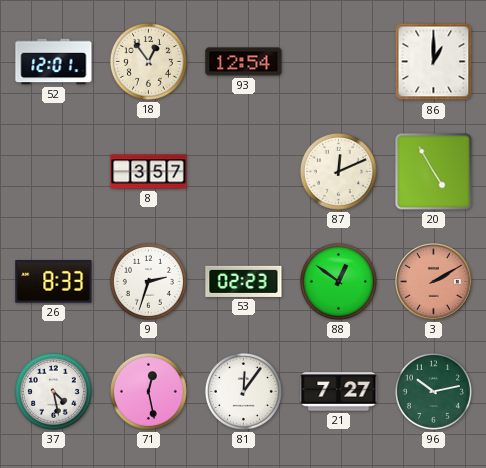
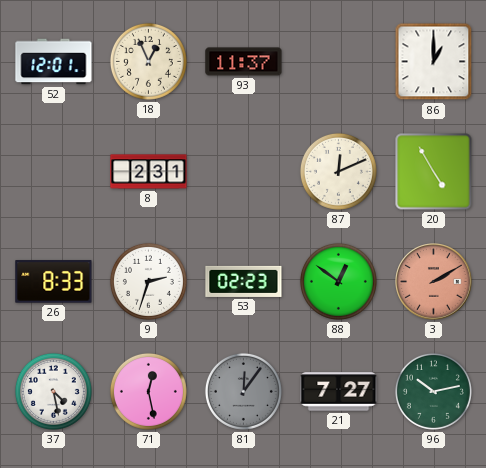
18: 12:54 -> 12:56 (148, 61)
93: 12:54 -> 11:37 (244, 62)
8: 3:57 -> 2:31 (149, 172)
81 dial: white -> grey (243, 391)
